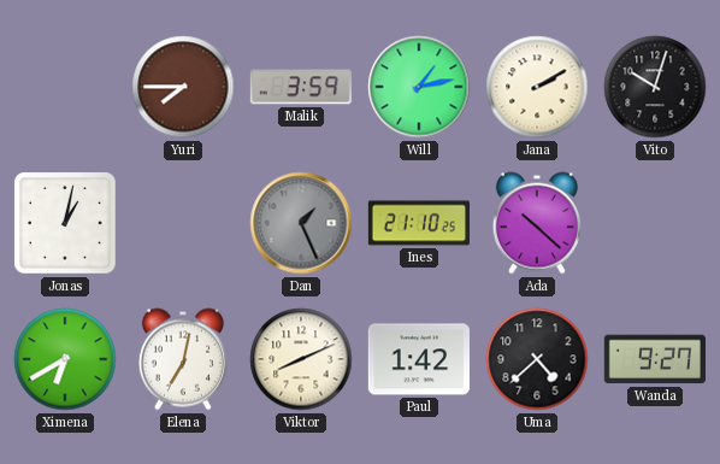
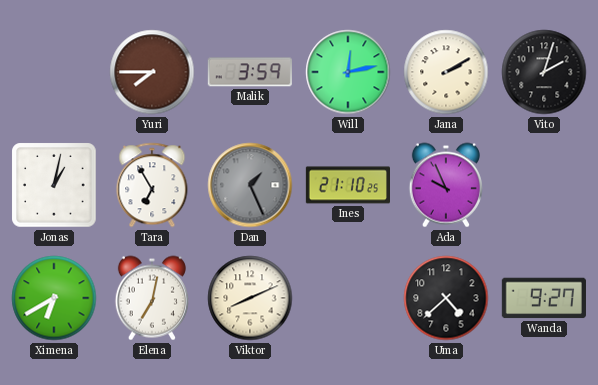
Will: 1:13 -> 12:13 (348, 72)
Vito: 10:03 -> 2:03 (544, 72)
Tara: none -> 6:55 (152, 185)
Ada: 10:22 -> 9:56 (446, 185)
Paul: 1:42 -> none (419, 359)
